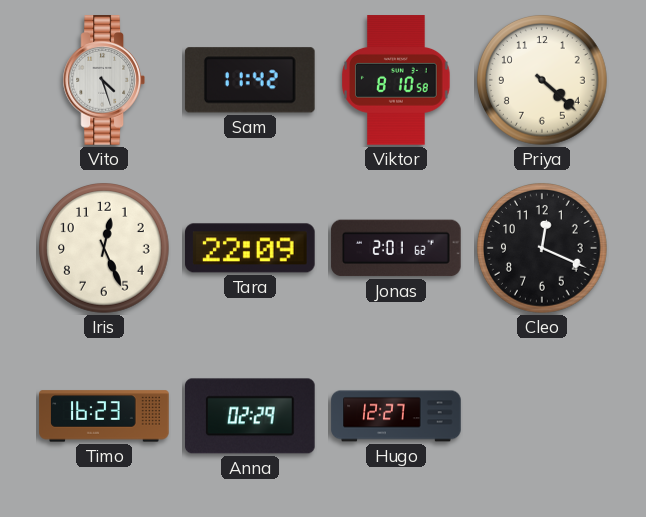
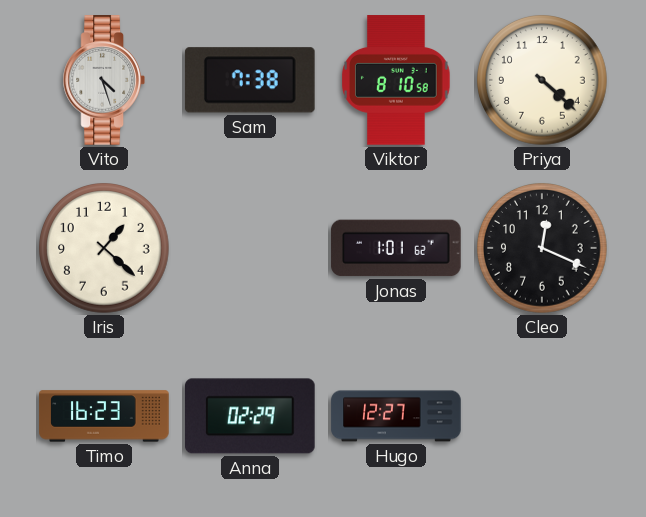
Sam: 11:42 -> 7:38 (250, 80)
Iris: 12:26 -> 1:22 (105, 249)
Tara: 22:09 -> none (251, 248)
Jonas: 2:01 -> 1:01 (396, 248)
